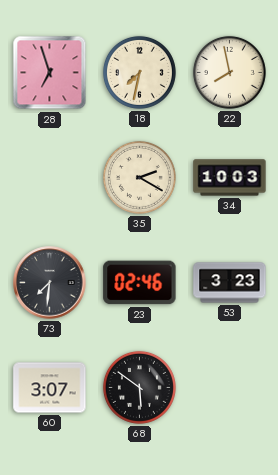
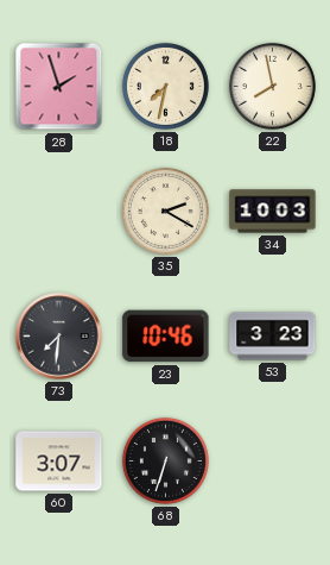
28: 6:57 -> 1:57 (59, 87)
23: 02:46 -> 10:46 (166, 337)
68: 5:51 -> 6:33 (165, 460)
